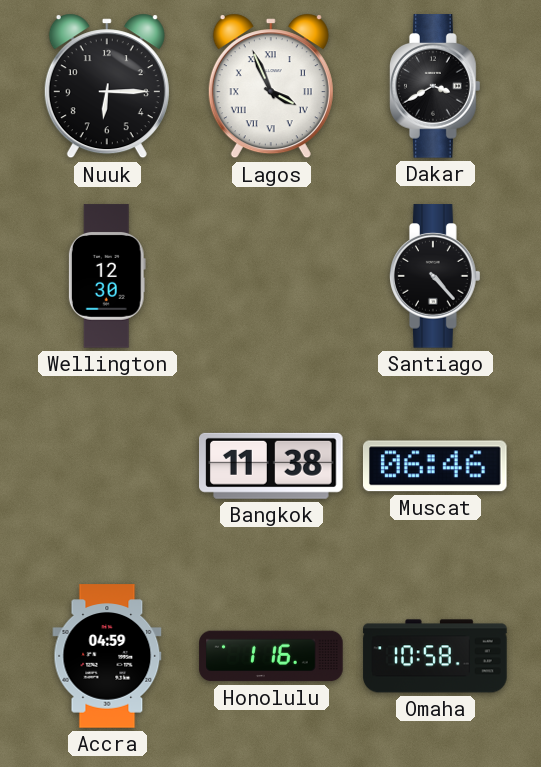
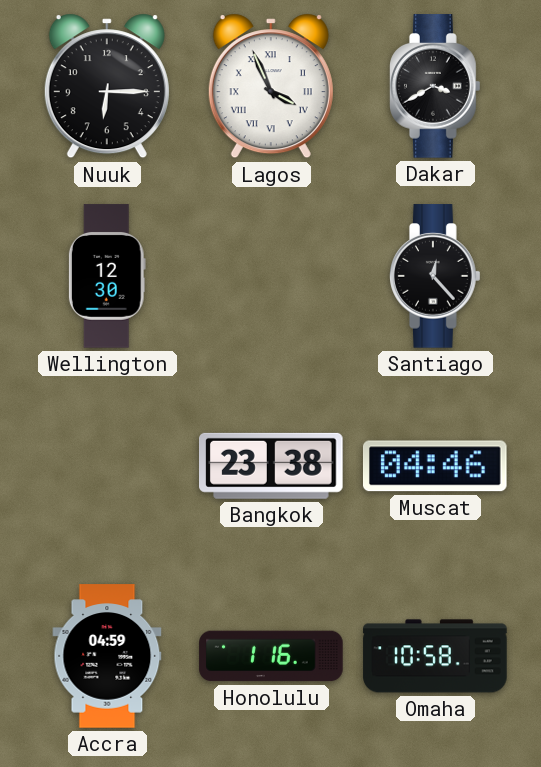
Santiago: 4:23 -> 12:23 (436, 276)
Bangkok: 11:38 -> 23:38 (272, 466)
Muscat: 06:46 -> 04:46 (435, 466)
